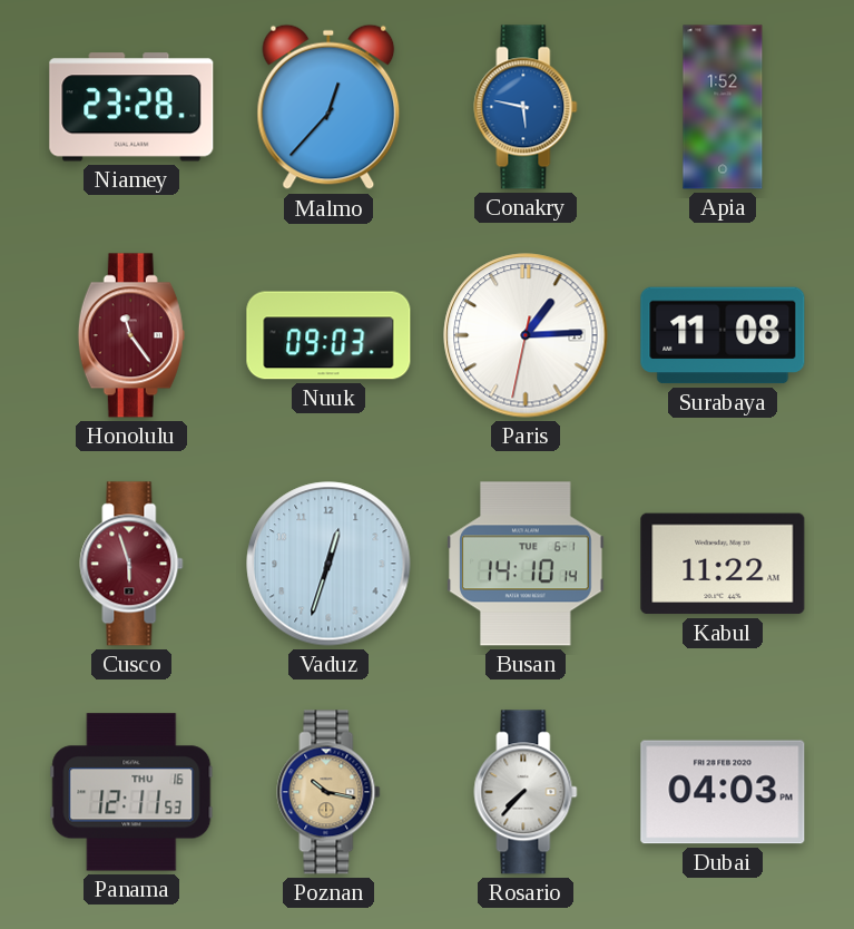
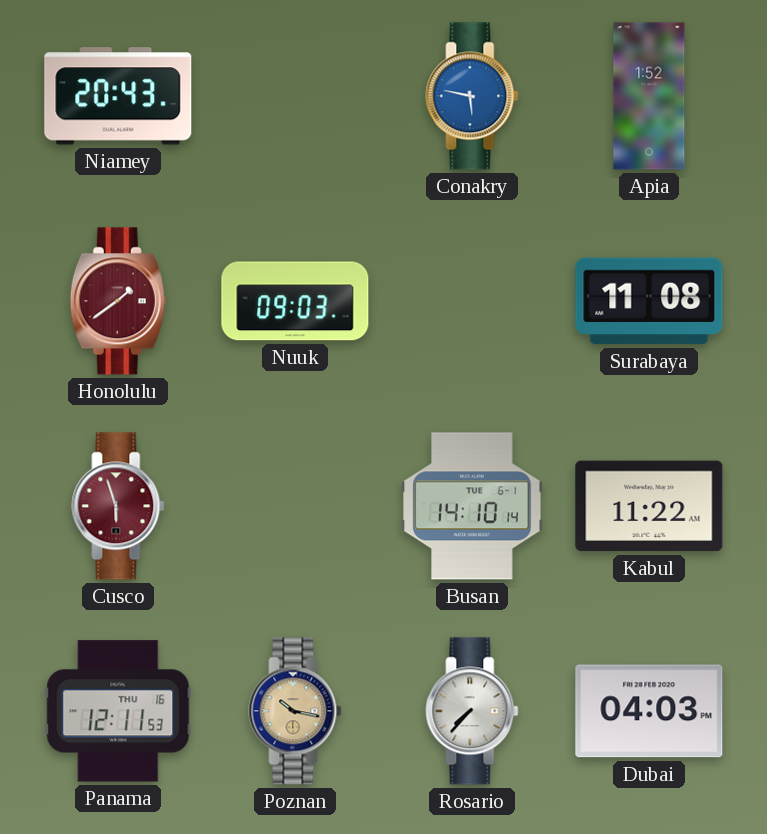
Niamey: 23:28 -> 20:43 (118, 96)
Malmo: 12:37 -> none (328, 107)
Honolulu: 11:24 -> 1:39 (118, 301)
Paris: 1:14 -> none (526, 335)
Vaduz: 12:33 -> none (328, 564)
